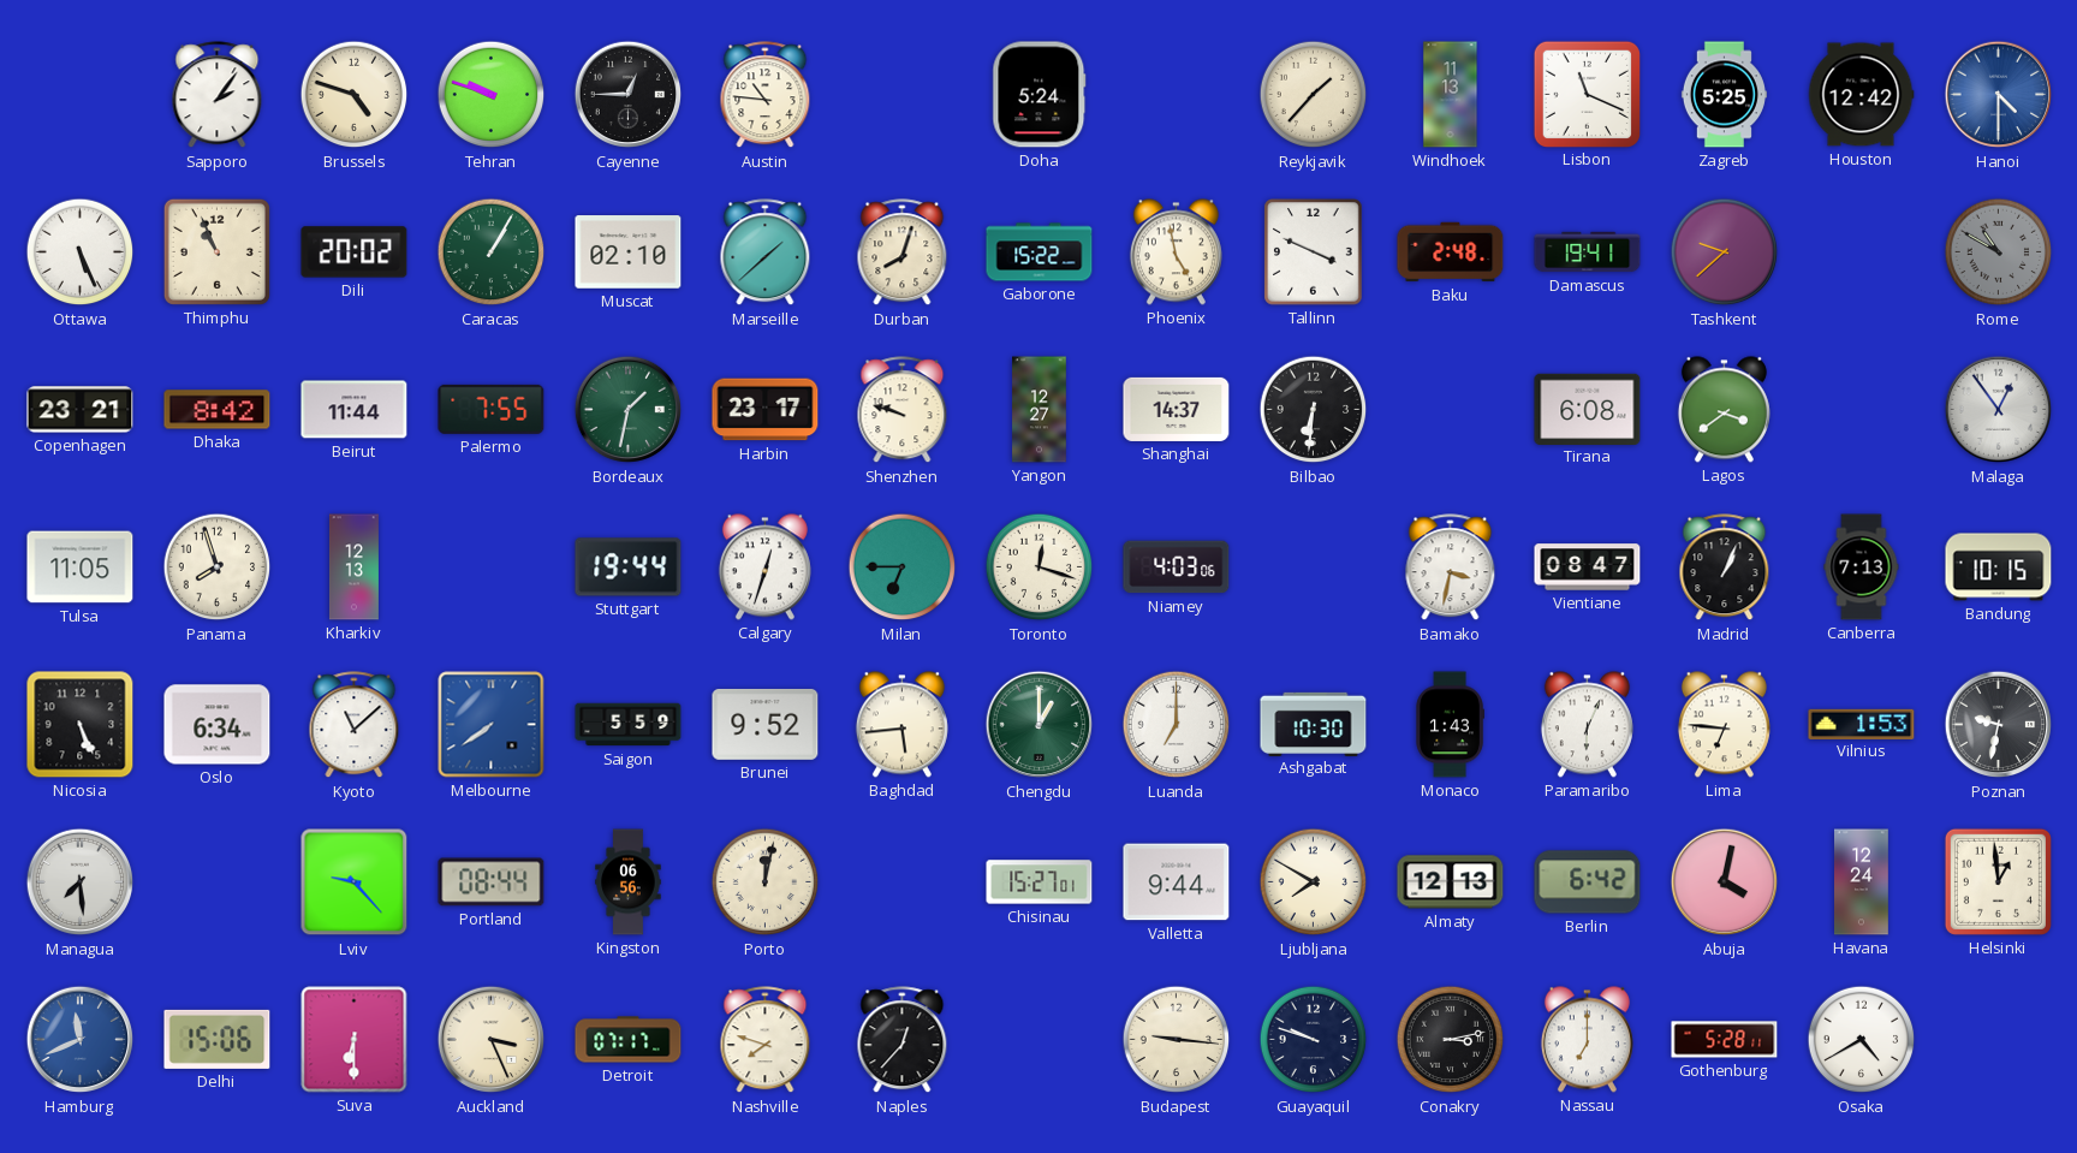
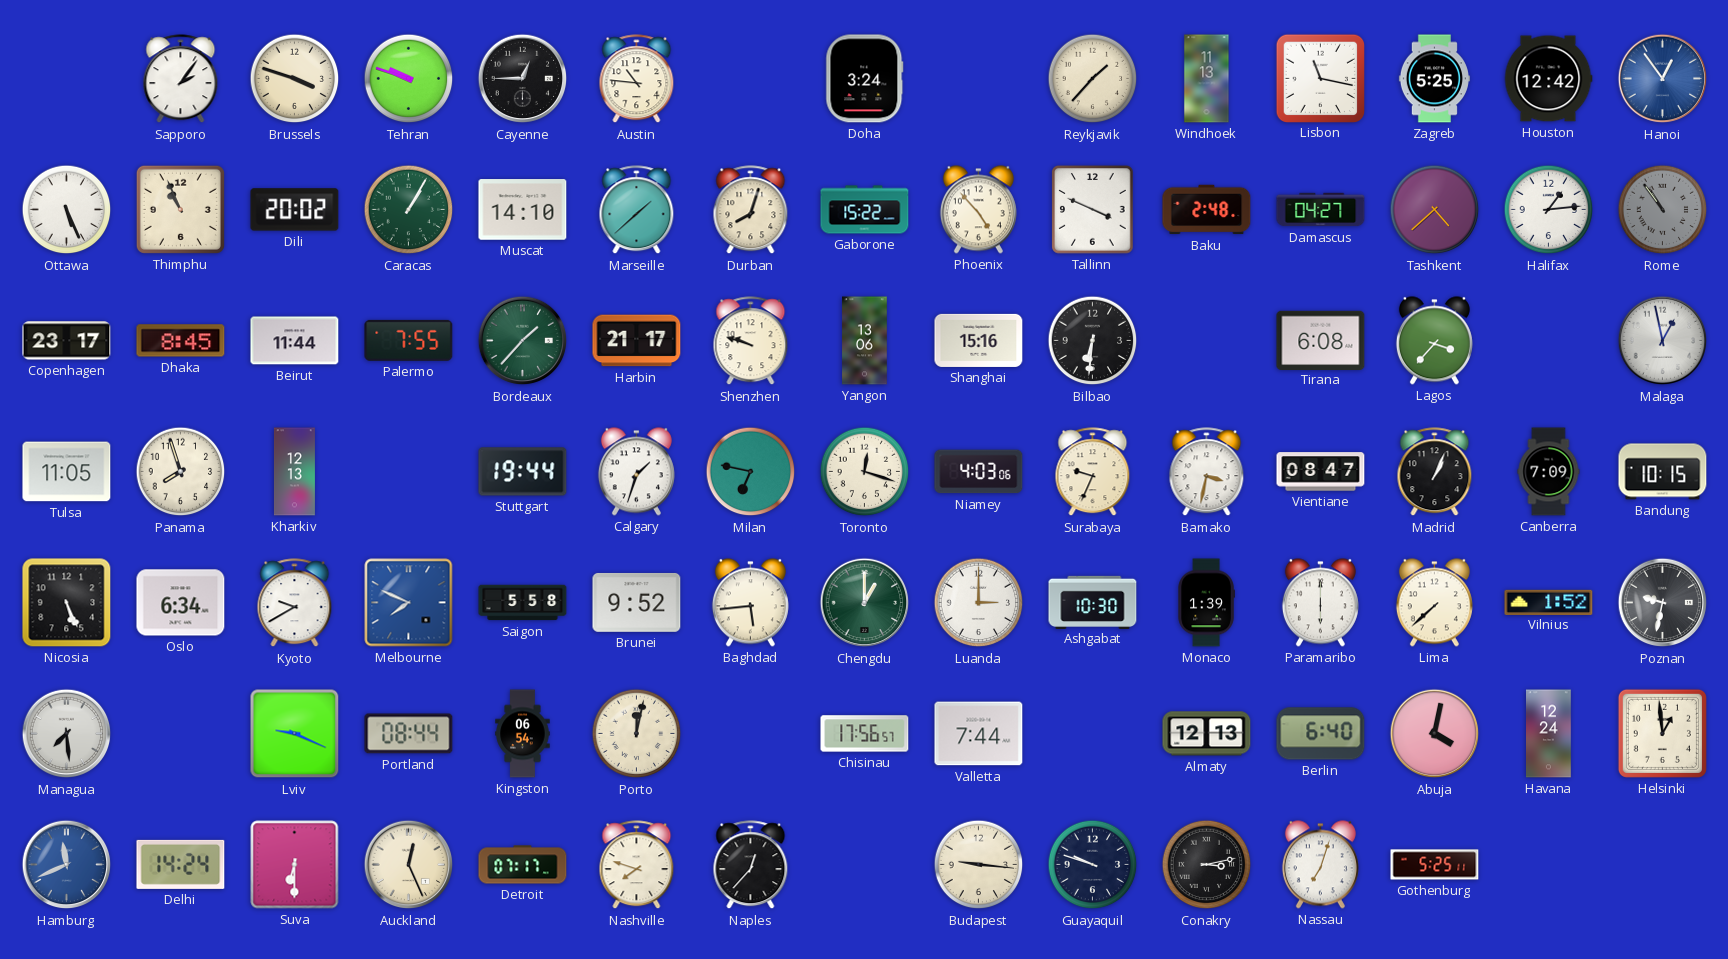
Brussels: 4:48 -> 3:48 (295, 79)
Doha: 5:24 -> 3:24 (865, 79)
Lisbon: 11:19 -> 11:17 (1320, 78)
Hanoi: 4:30 -> 12:54 (1663, 79)
Muscat: 02:10 -> 14:10 (523, 210)
Phoenix: 4:58 -> 4:53 (978, 210)
Damascus: 19:41 -> 04:27 (1321, 210)
Tashkent: 9:38 -> 4:38 (1435, 210)
Halifax: none -> 1:14 (1549, 210)
Rome: 10:50 -> 10:54 (1663, 210)
Copenhagen: 23:21 -> 23:17 (67, 341)
Dhaka: 8:42 -> 8:45 (181, 341)
Bordeaux: 1:32 -> 1:37 (523, 341)
Harbin: 23:17 -> 21:17 (637, 341)
Yangon: 12:27 -> 13:06 (865, 341)
Shanghai: 14:37 -> 15:16 (979, 340)
Lagos: 3:39 -> 3:37 (1434, 341)
Malaga: 12:54 -> 12:58 (1663, 341)
Calgary: 12:33 -> 1:33 (636, 472)
Milan: 6:45 -> 6:47 (751, 472)
Surabaya: none -> 9:34 (1093, 472)
Canberra: 7:13 -> 7:09 (1549, 472)
Kyoto: 11:08 -> 9:40 (295, 603)
Melbourne: 7:39 -> 7:49 (409, 603)
Saigon: 5:59 -> 5:58 (523, 603)
Luanda: 7:00 -> 3:00 (979, 603)
Monaco: 1:43 -> 1:39 (1206, 603)
Paramaribo: 6:04 -> 6:00 (1320, 603)
Lima: 6:46 -> 7:38 (1434, 603)
Vilnius: 1:53 -> 1:52 (1549, 602)
Lviv: 9:23 -> 9:19 (295, 734)
Kingston: 06:56 -> 06:54 (523, 734)
Chisinau: 15:27 -> 17:56 (865, 734)
Valletta: 9:44 -> 7:44 (979, 734)
Ljubljana: 7:50 -> none (1314, 882)
Berlin: 6:42 -> 6:40 (1321, 734)
Delhi: 15:06 -> 14:24 (181, 864)
Auckland: 3:26 -> 12:26 (409, 865)
Nassau: 7:00 -> 7:03 (1320, 865)
Gothenburg: 5:28 -> 5:25 (1435, 865)
Osaka: 4:40 -> none (1862, 1040)
